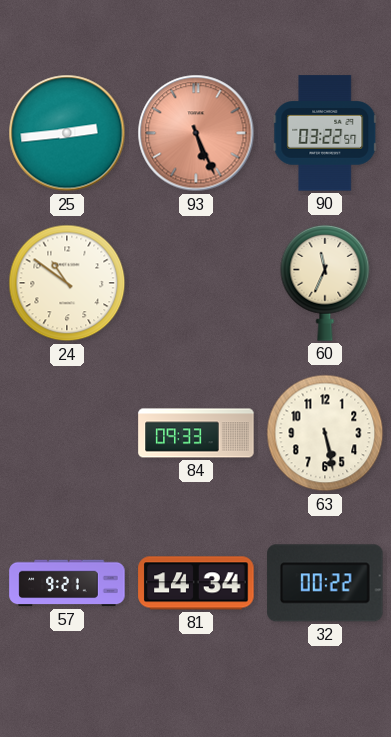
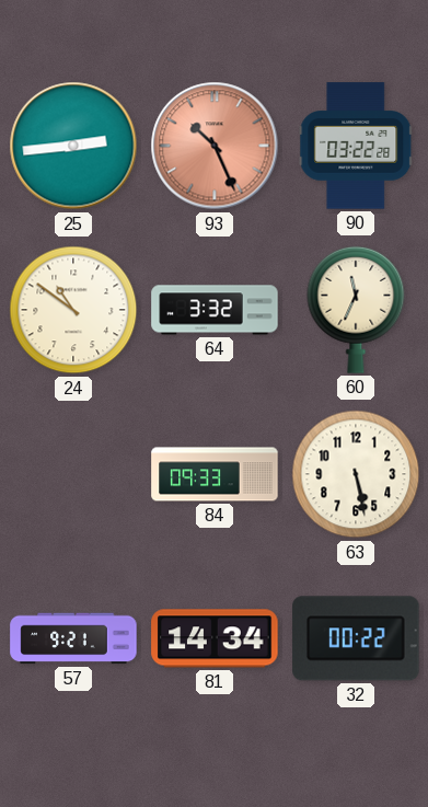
93: 5:26 -> 10:26 (215, 146)
90: 03:22:57 -> 03:22:28 (356, 146)
64: none -> 3:32 (215, 310)
